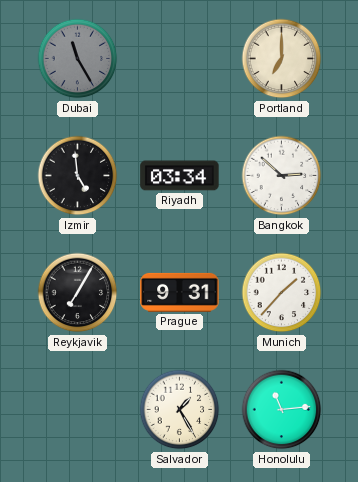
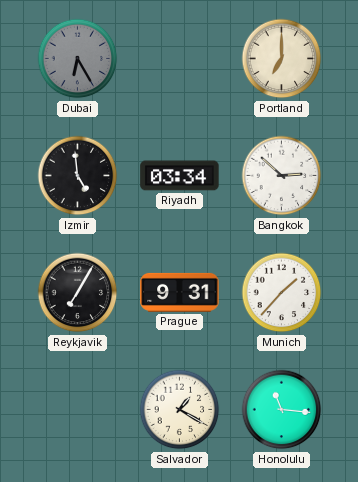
Dubai: 11:25 -> 6:25 (78, 59)
Salvador: 1:25 -> 1:20 (180, 410)
Honolulu: 11:14 -> 11:16 (282, 410)
